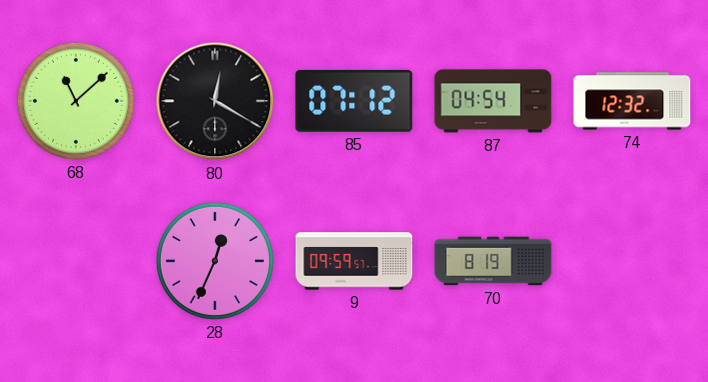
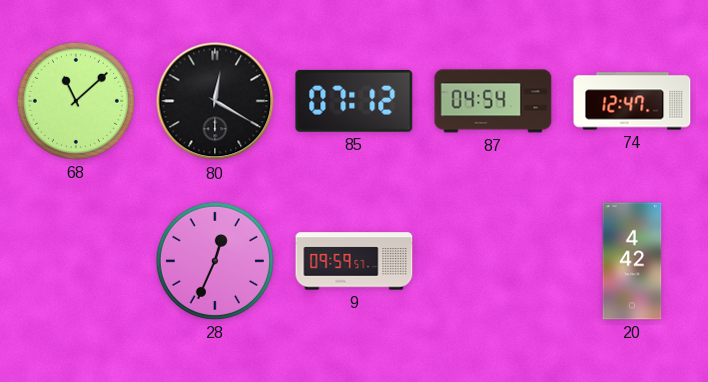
74: 12:32 -> 12:47 (632, 101)
70: 8:19 -> none (493, 261)
20: none -> 4:42 (632, 261)
